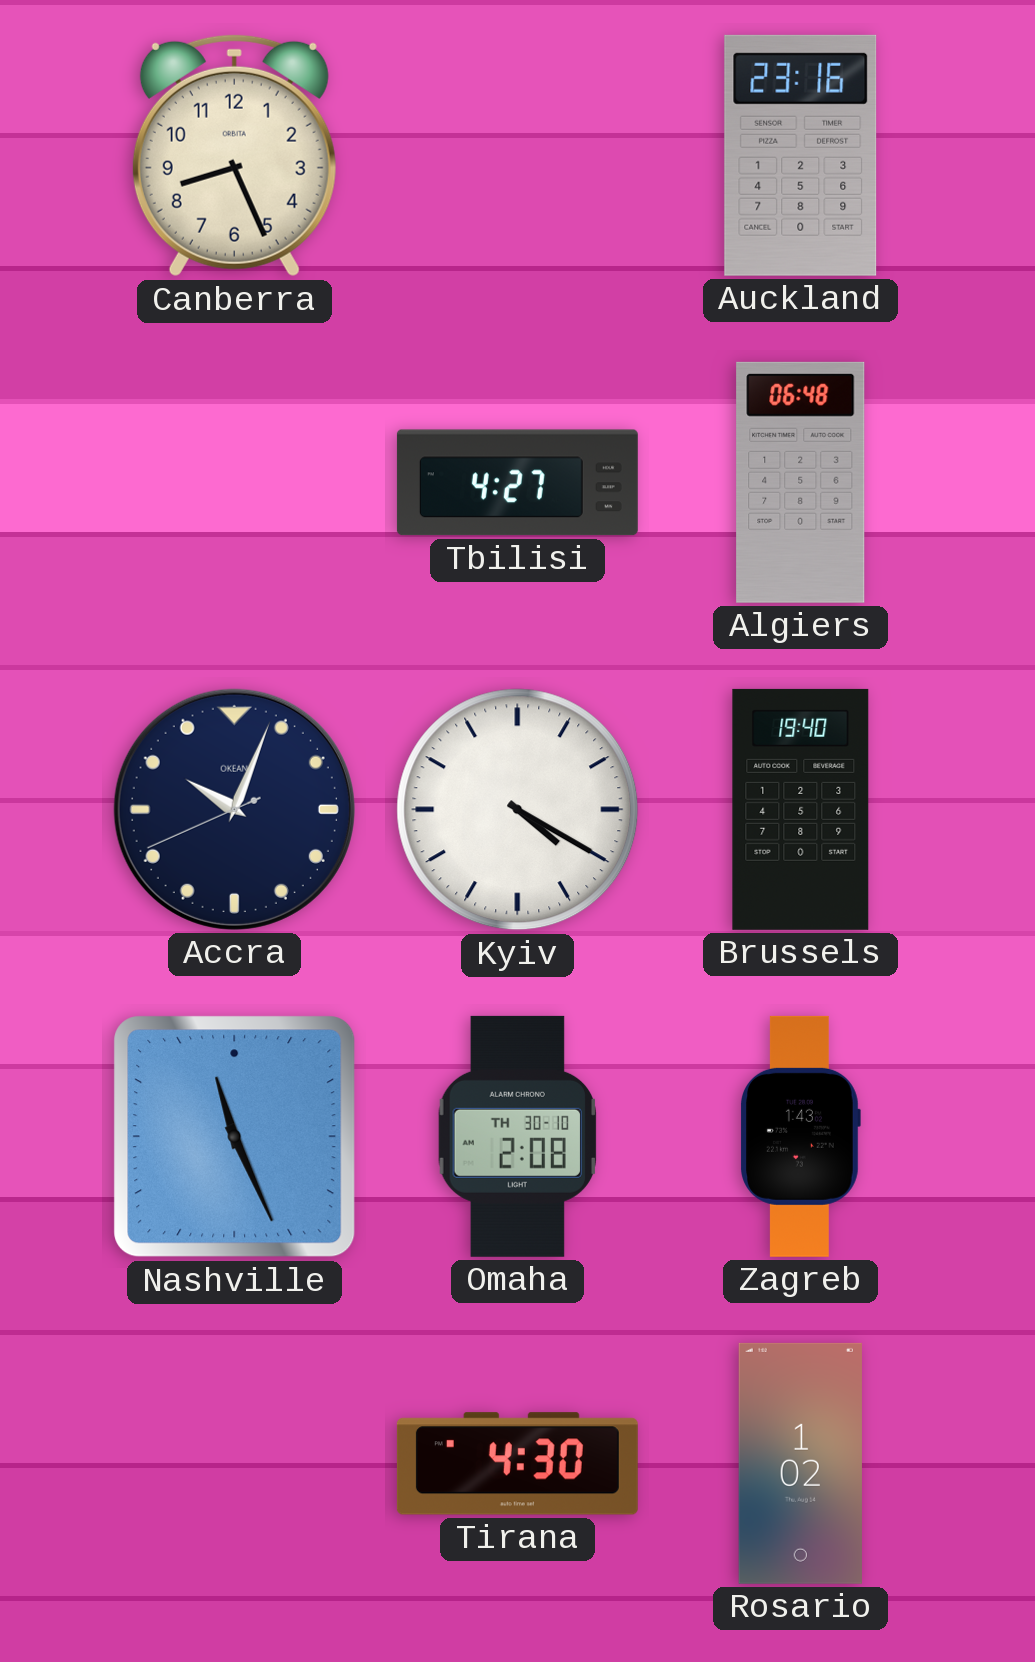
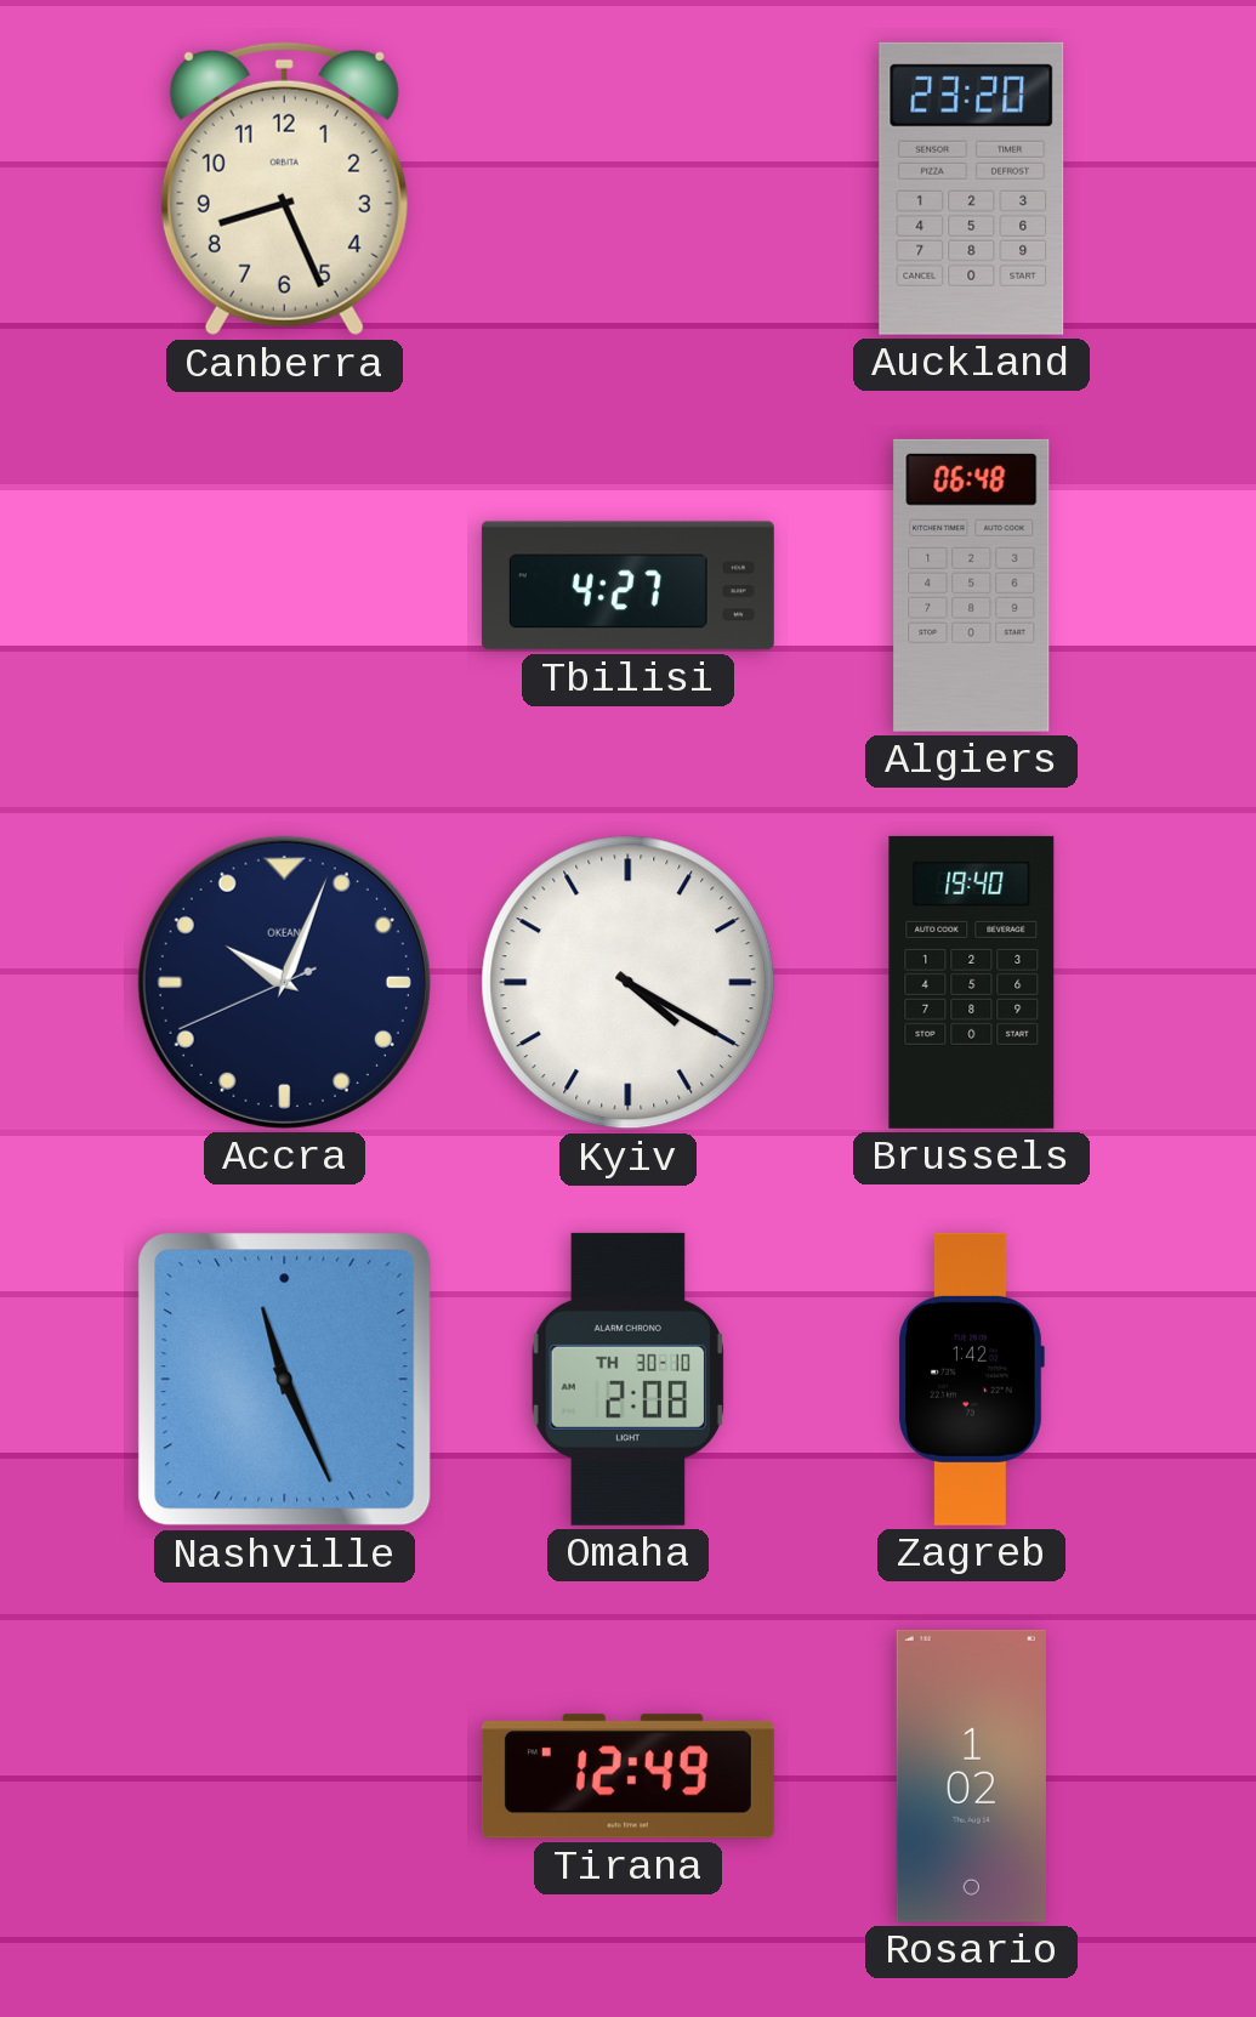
Auckland: 23:16 -> 23:20 (972, 188)
Zagreb: 1:43 -> 1:42 (972, 1379)
Tirana: 4:30 -> 12:49 (627, 1777)
